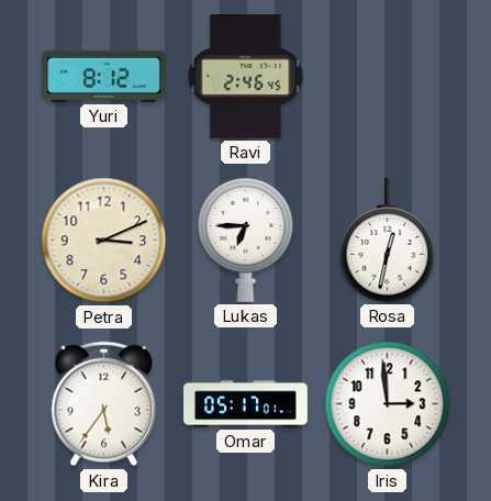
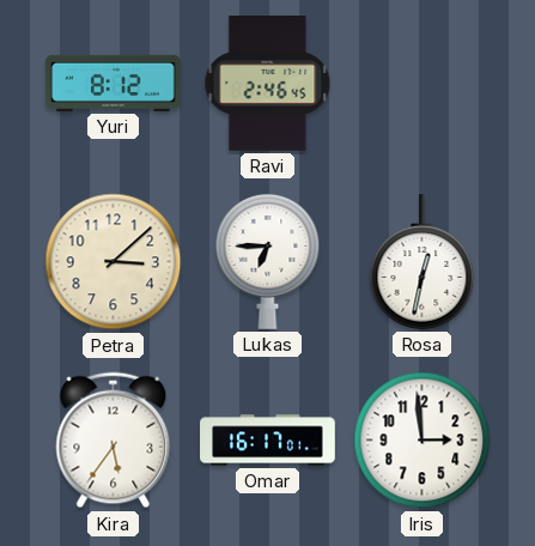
Petra: 3:11 -> 3:08 (114, 262)
Omar: 05:17 -> 16:17 (268, 441)
